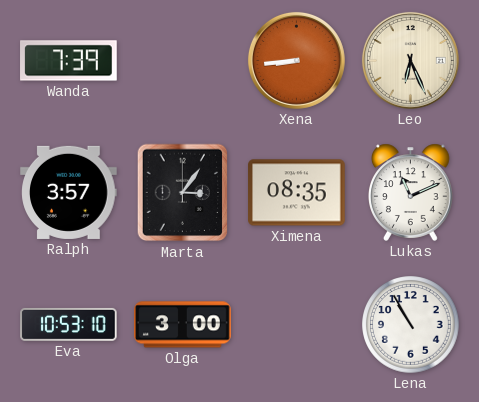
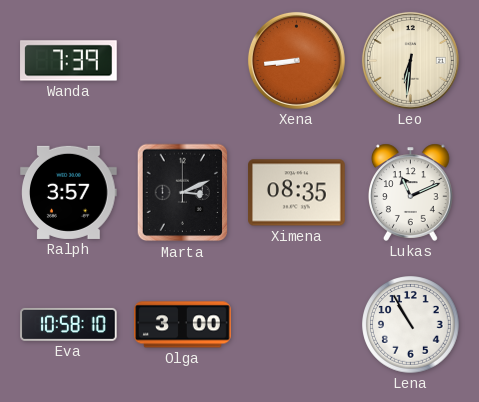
Leo: 6:26 -> 6:31 (410, 60)
Marta: 3:06 -> 3:11 (183, 193)
Eva: 10:53 -> 10:58 (69, 324)
